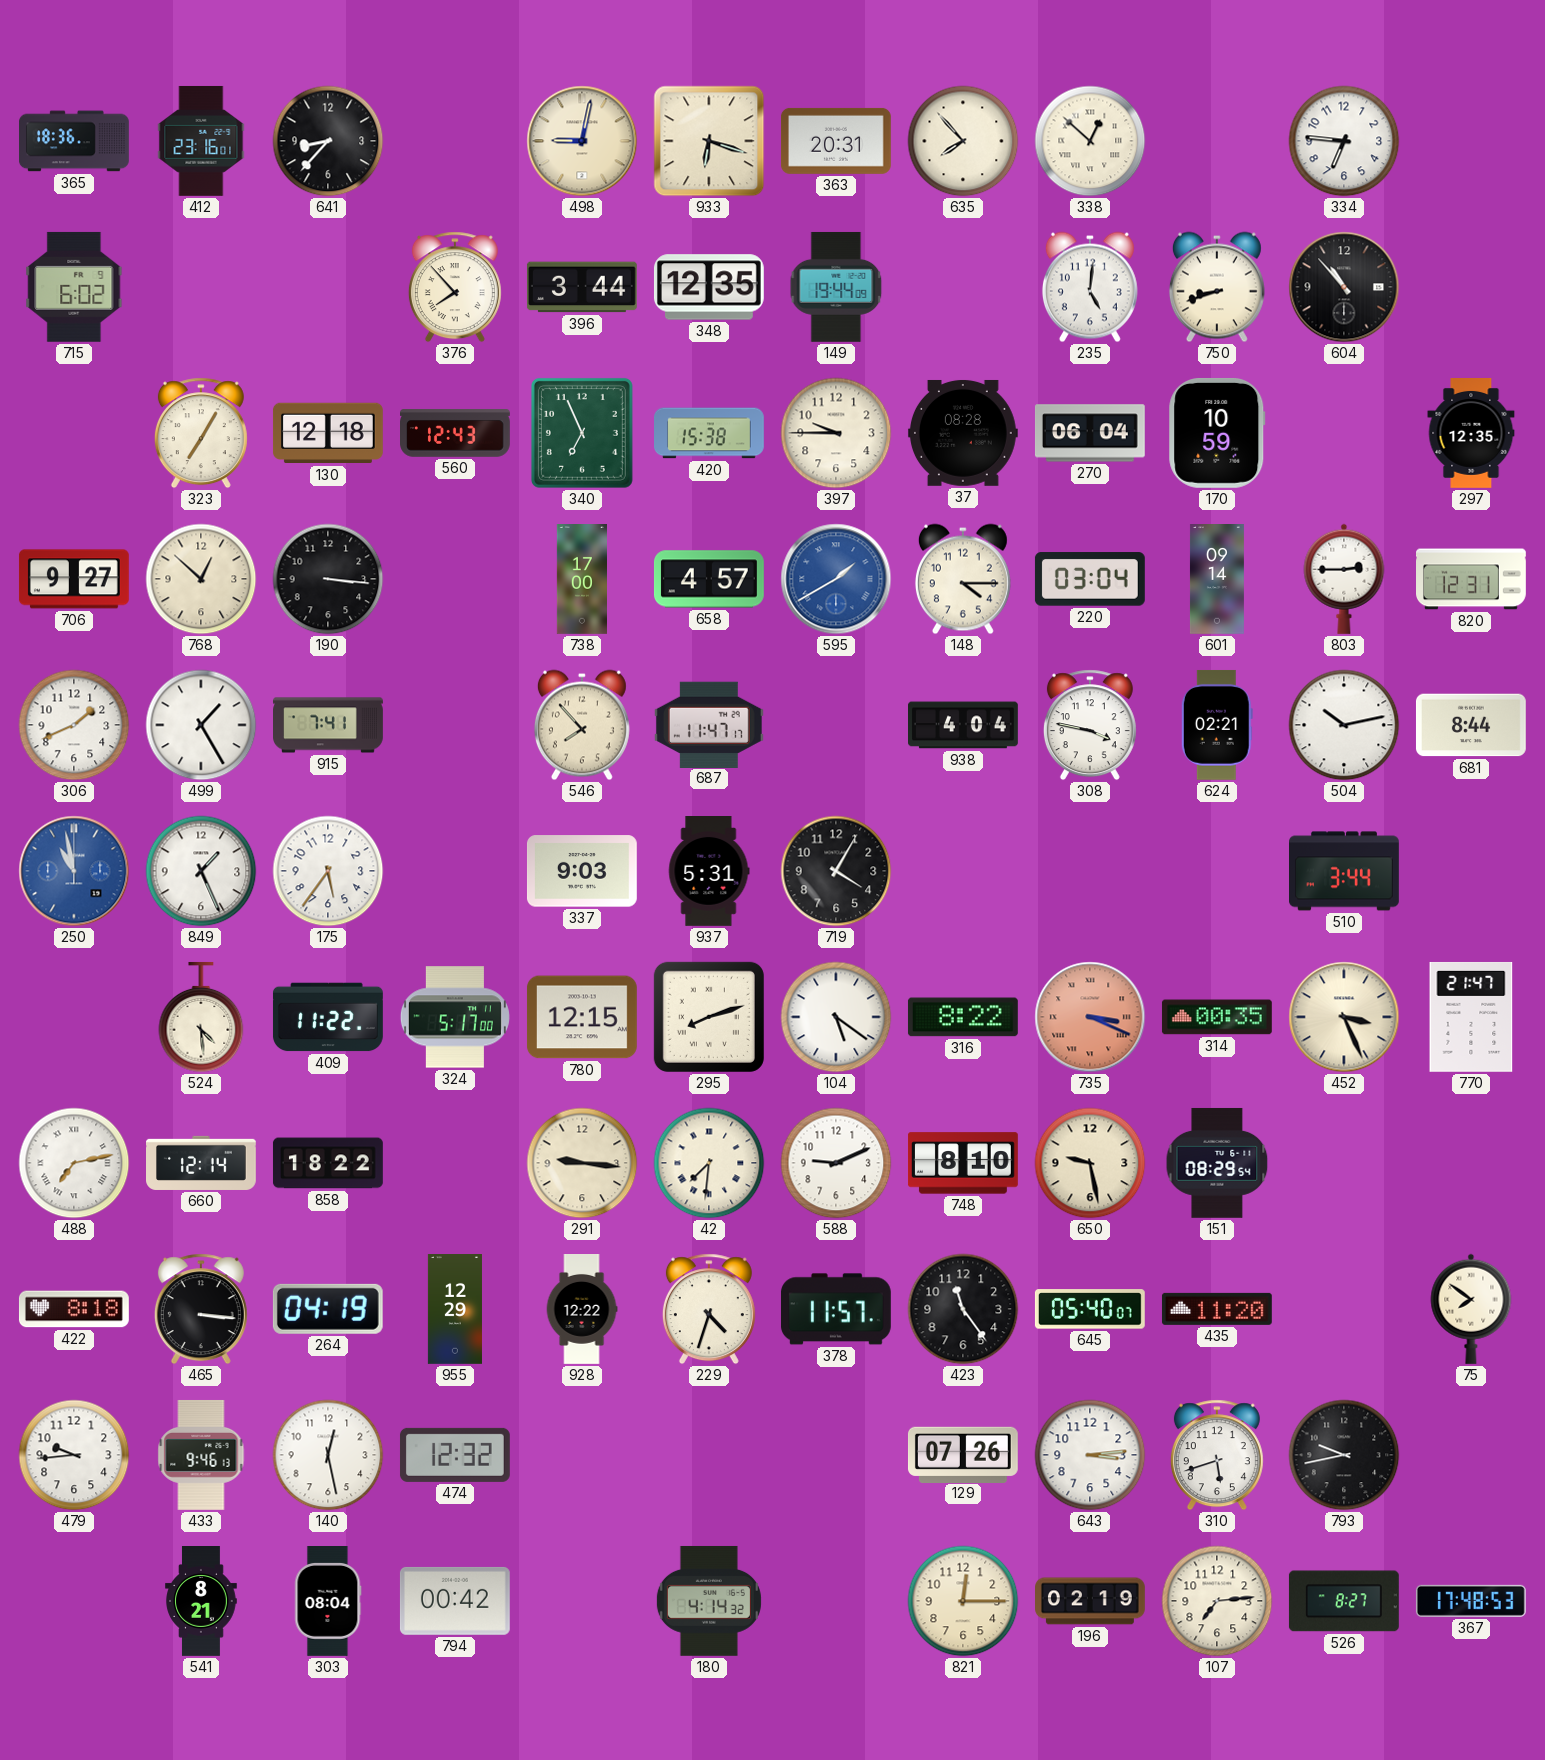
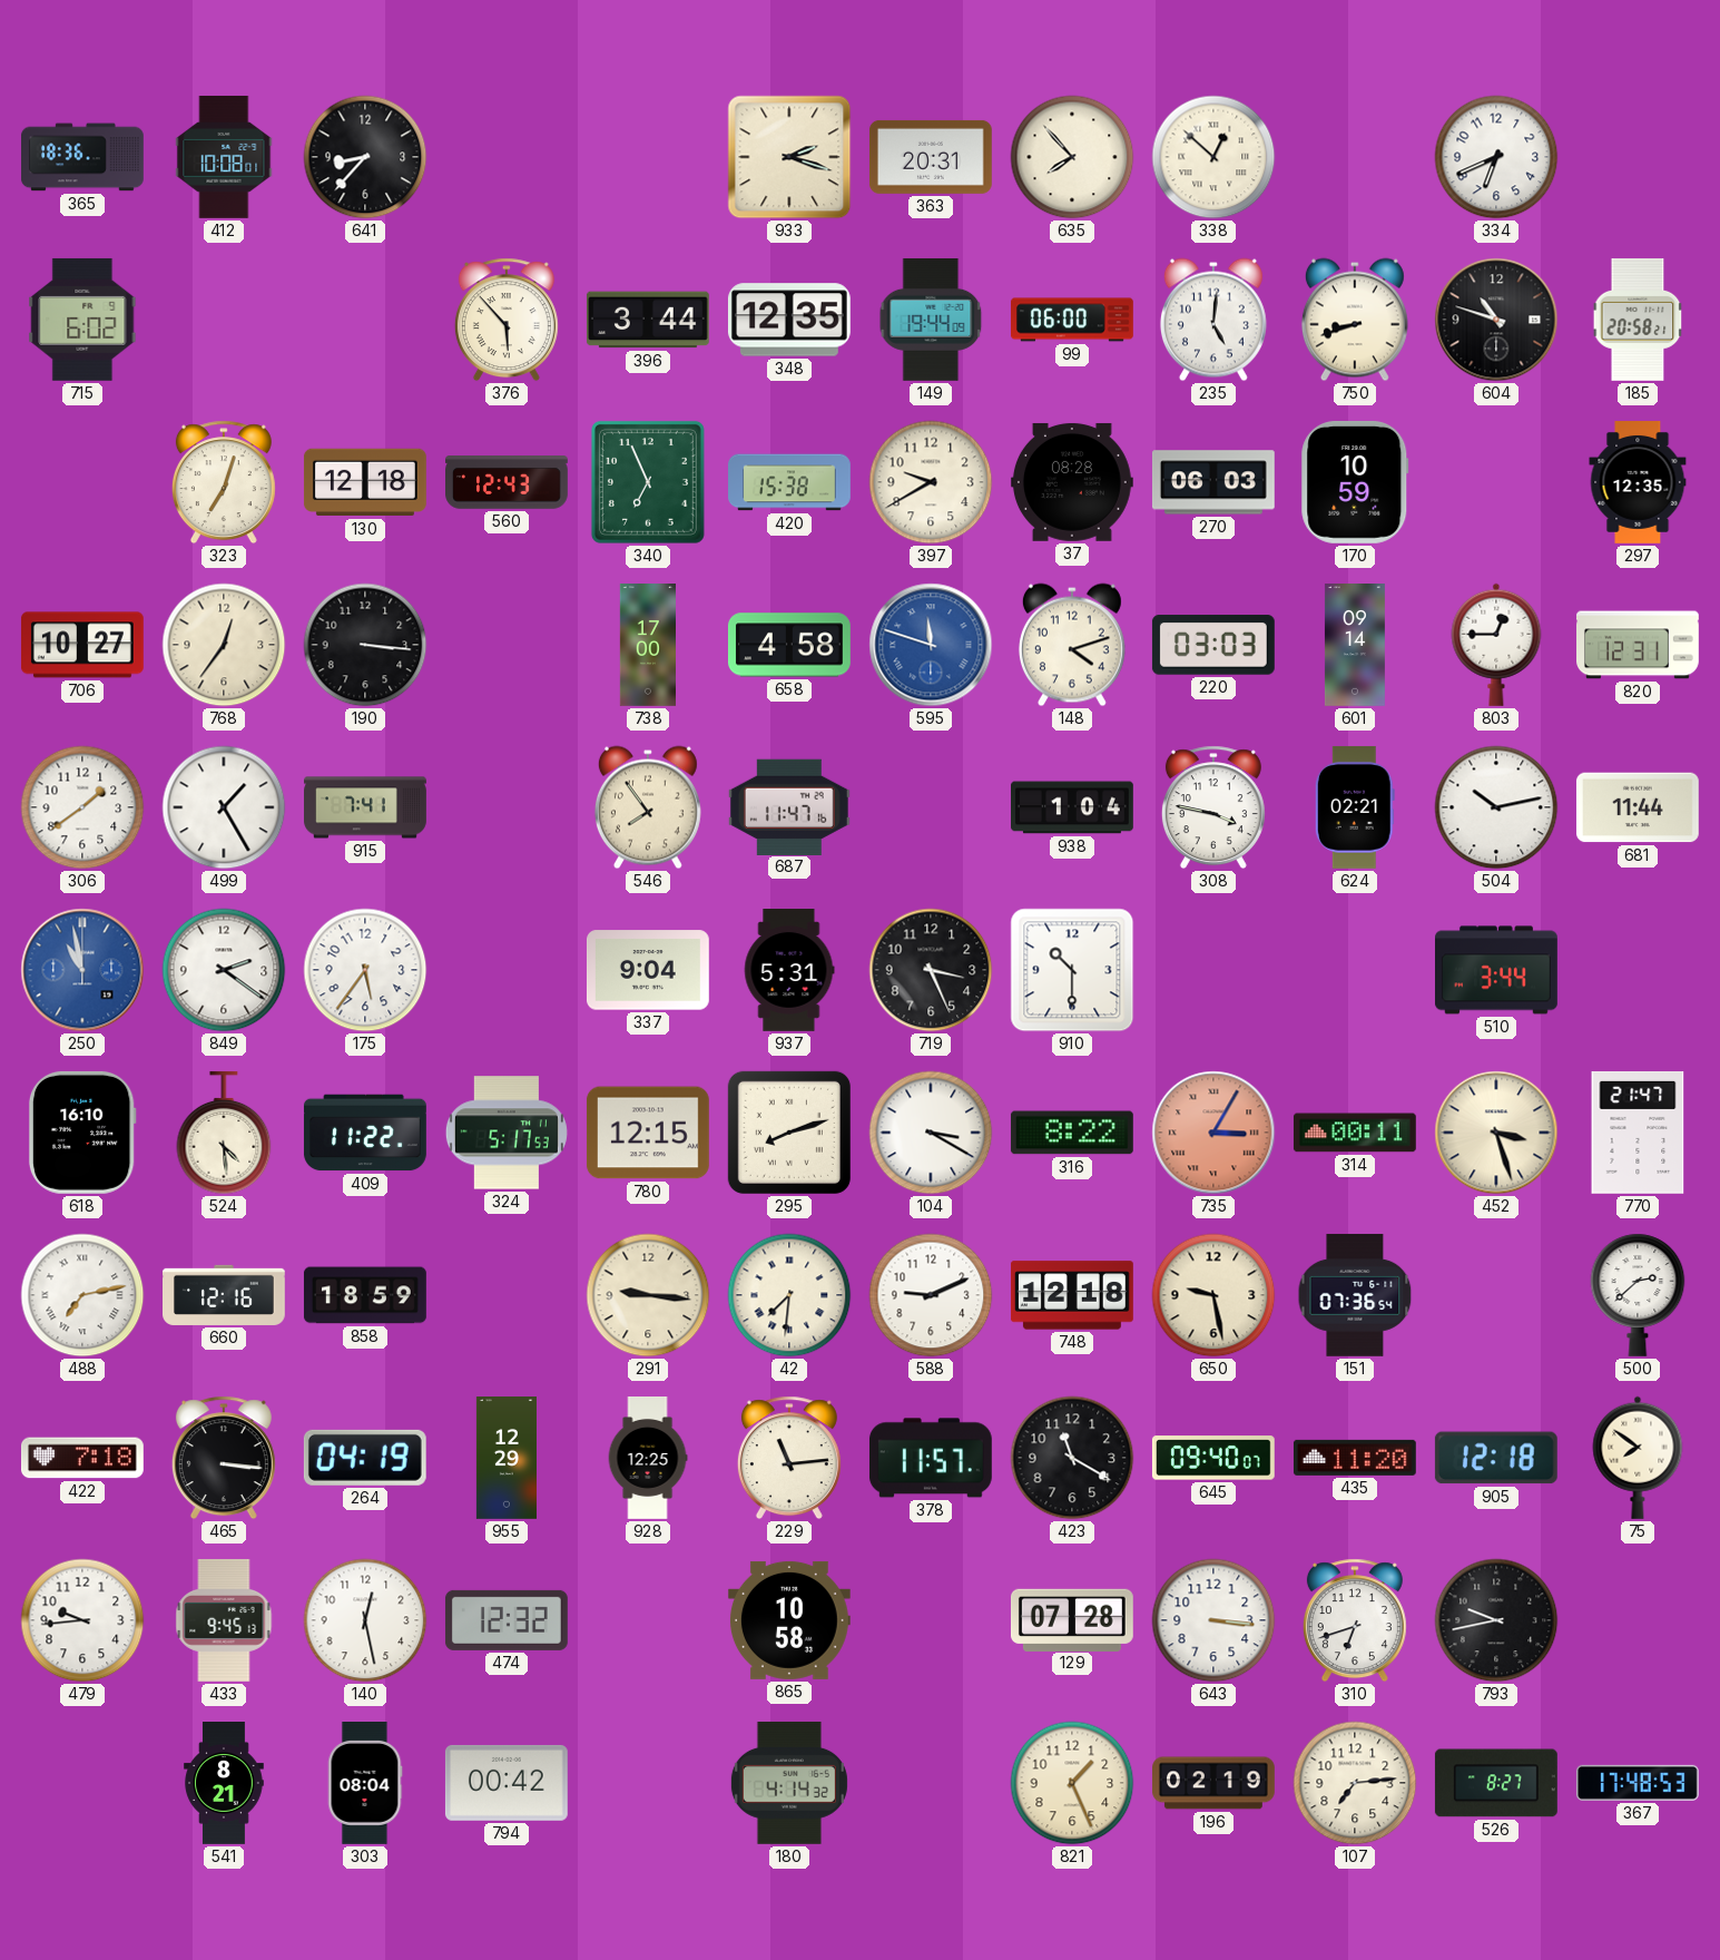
412: 23:16 -> 10:08 (224, 157)
498: 9:02 -> none (582, 141)
933: 6:18 -> 2:18 (789, 157)
334: 6:46 -> 6:41 (1496, 157)
376: 7:53 -> 5:53 (507, 320)
99: none -> 06:00 (1073, 320)
604: 10:53 -> 10:48 (1496, 320)
185: none -> 20:58 (1638, 320)
323: 7:05 -> 7:03 (224, 482)
397: 9:45 -> 9:40 (931, 482)
270: 06:04 -> 06:03 (1213, 482)
706: 9:27 -> 10:27 (82, 645)
768: 12:52 -> 12:36 (224, 645)
658: 4:57 -> 4:58 (789, 645)
595: 1:40 -> 11:48 (931, 645)
148: 4:15 -> 4:12 (1072, 645)
220: 03:04 -> 03:03 (1213, 645)
803: 2:45 -> 12:45 (1496, 645)
306: 1:41 -> 1:39 (82, 807)
546: 7:53 -> 7:54 (648, 807)
687: 11:47:17 -> 11:47:16 (789, 806)
938: 4:04 -> 1:04 (1073, 807)
681: 8:44 -> 11:44 (1638, 807)
849: 1:26 -> 2:21 (224, 970)
337: 9:03 -> 9:04 (648, 970)
719: 4:05 -> 3:26 (931, 970)
910: none -> 10:30 (1072, 970)
618: none -> 16:10 (82, 1133)
324: 5:17:00 -> 5:17:53 (507, 1133)
104: 5:21 -> 3:20 (931, 1133)
735: 3:19 -> 3:05 (1213, 1133)
314: 00:35 -> 00:11 (1355, 1133)
452: 3:26 -> 3:27 (1496, 1133)
660: 12:14 -> 12:16 (225, 1295)
858: 18:22 -> 18:59 (365, 1295)
748: 8:10 -> 12:18 (1073, 1295)
151: 08:29 -> 07:36 (1355, 1295)
500: none -> 2:38 (1638, 1295)
422: 8:18 -> 7:18 (82, 1458)
928: 12:22 -> 12:25 (648, 1459)
229: 4:33 -> 11:14 (789, 1458)
423: 11:24 -> 11:20 (1072, 1458)
645: 05:40 -> 09:40 (1213, 1458)
905: none -> 12:18 (1496, 1458)
433: 9:46 -> 9:45 (224, 1620)
865: none -> 10:58 (789, 1620)
129: 07:26 -> 07:28 (1072, 1619)
643: 3:14 -> 3:16 (1213, 1620)
310: 5:42 -> 6:42 (1355, 1620)
821: 12:15 -> 1:26 (1072, 1783)
